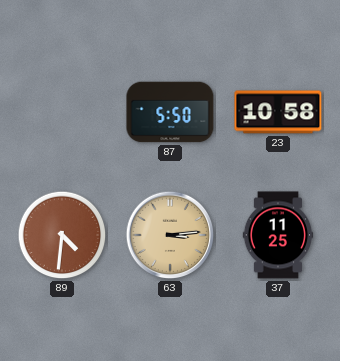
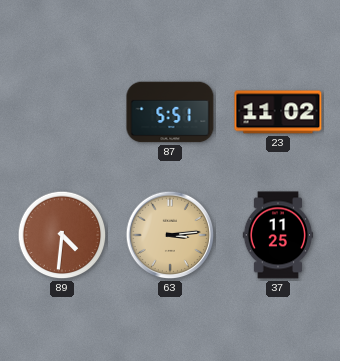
87: 5:50 -> 5:51 (170, 112)
23: 10:58 -> 11:02 (278, 112)
